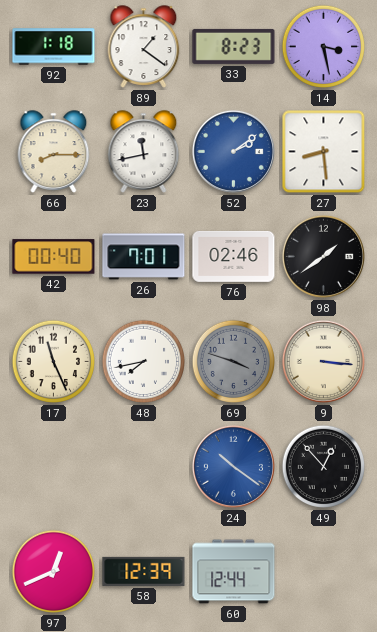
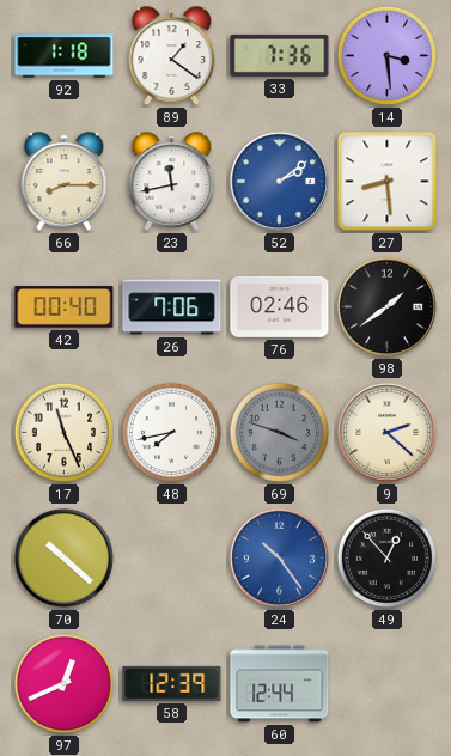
33: 8:23 -> 7:36 (280, 55)
14: 3:28 -> 3:29 (388, 56)
26: 7:01 -> 7:06 (172, 307)
9: 3:16 -> 2:22 (386, 432)
70: none -> 10:22 (63, 557)
24: 10:21 -> 10:24 (279, 557)
